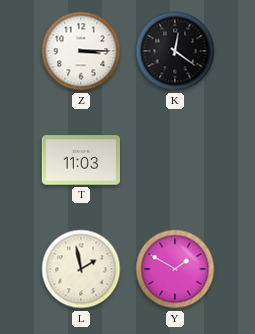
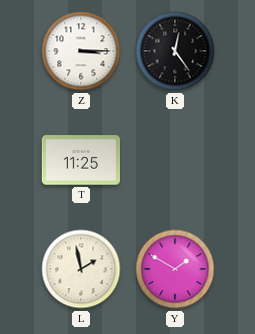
K: 12:21 -> 12:24 (175, 51)
T: 11:03 -> 11:25 (80, 160)
